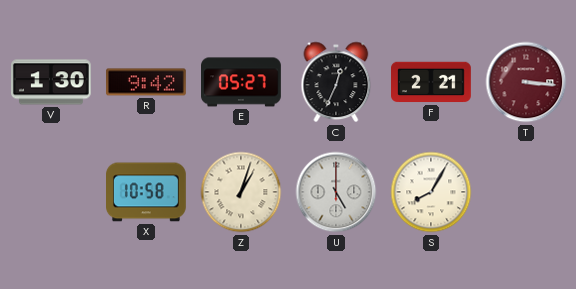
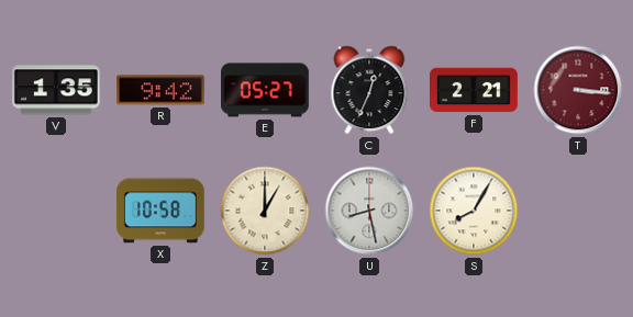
V: 1:30 -> 1:35 (57, 90)
Z: 1:03 -> 1:00 (265, 211)
U: 5:00 -> 8:28 (369, 211)
